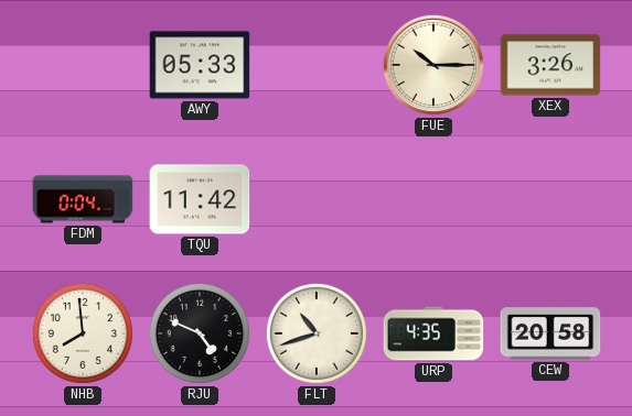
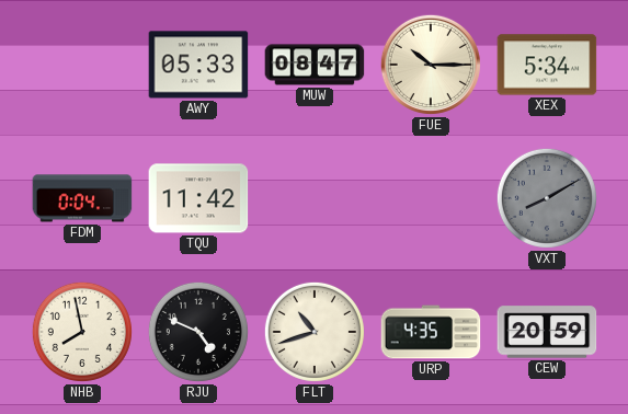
MUW: none -> 08:47 (315, 65)
XEX: 3:26 -> 5:34 (547, 65)
VXT: none -> 8:10 (547, 198)
NHB: 7:59 -> 7:58 (82, 332)
CEW: 20:58 -> 20:59 (547, 332)
